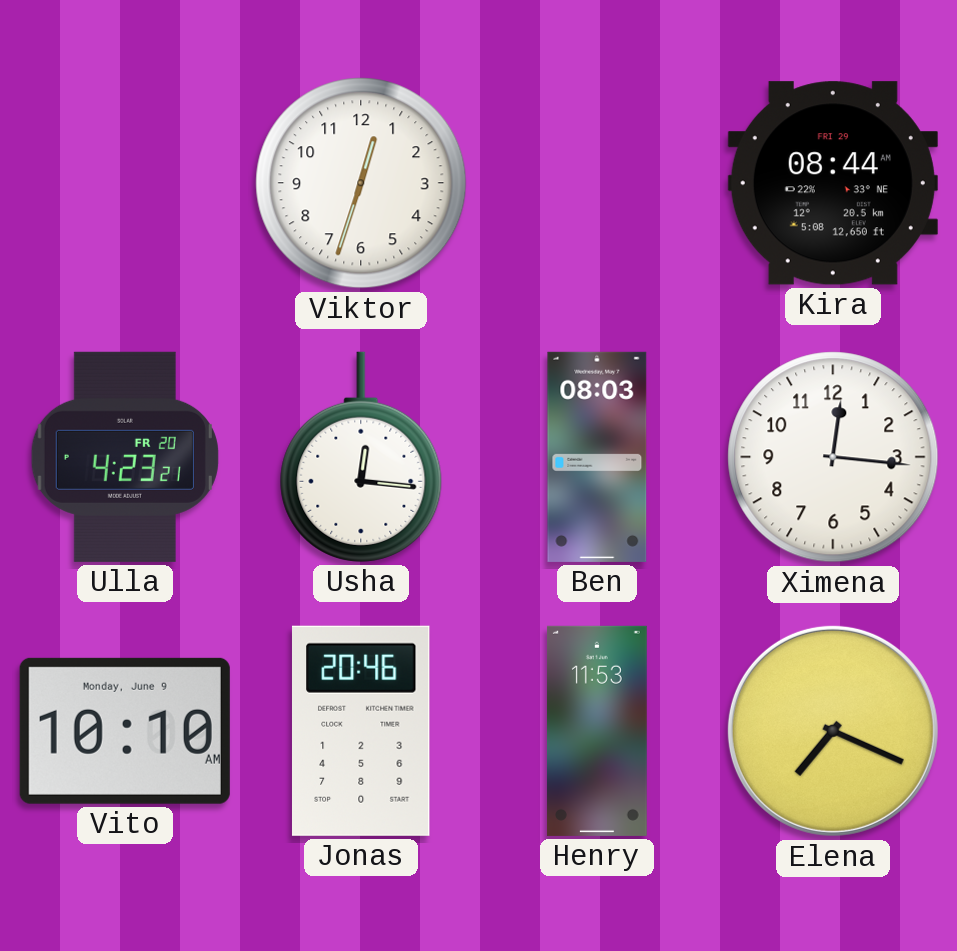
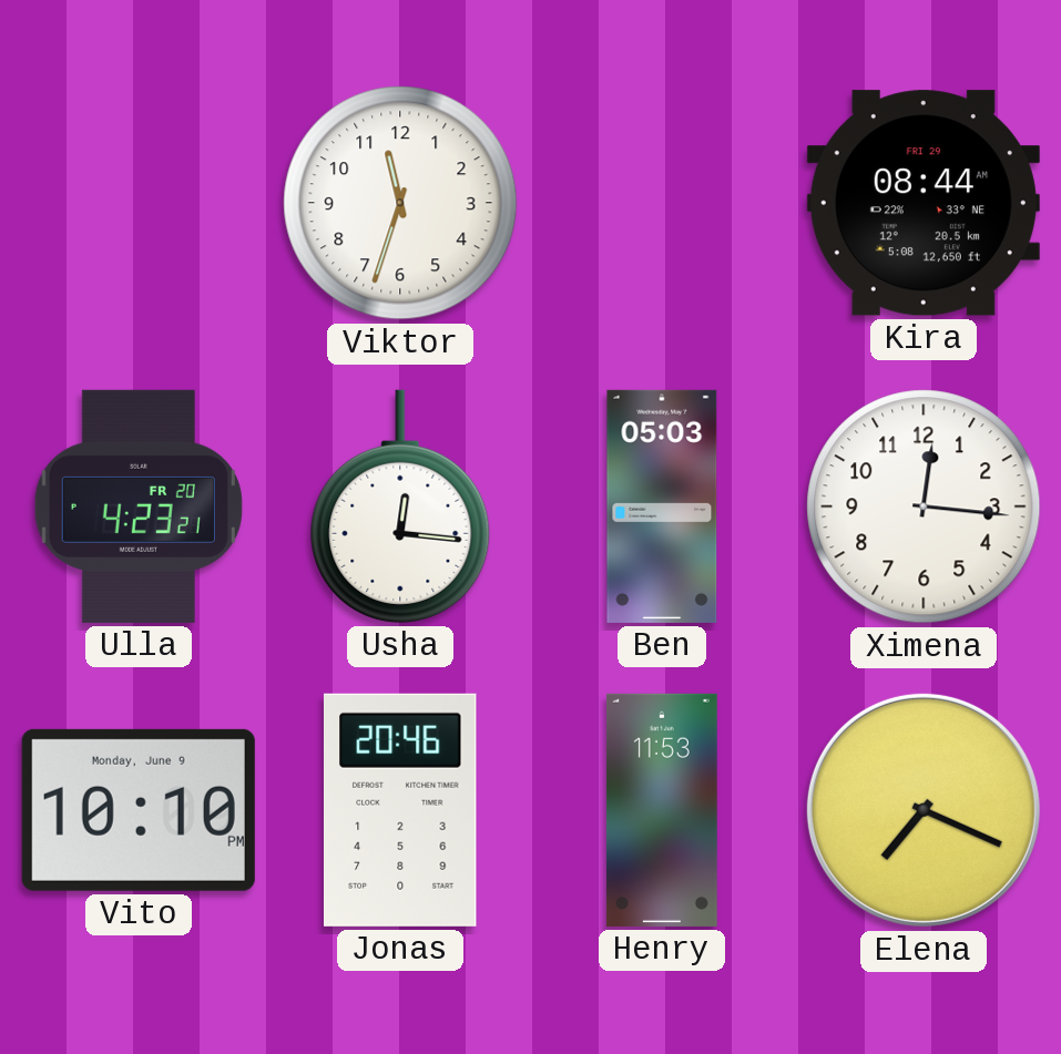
Viktor: 12:33 -> 11:33 (400, 203)
Ben: 08:03 -> 05:03 (662, 506)
Vito: 10:10 AM -> 10:10 PM (139, 810)
